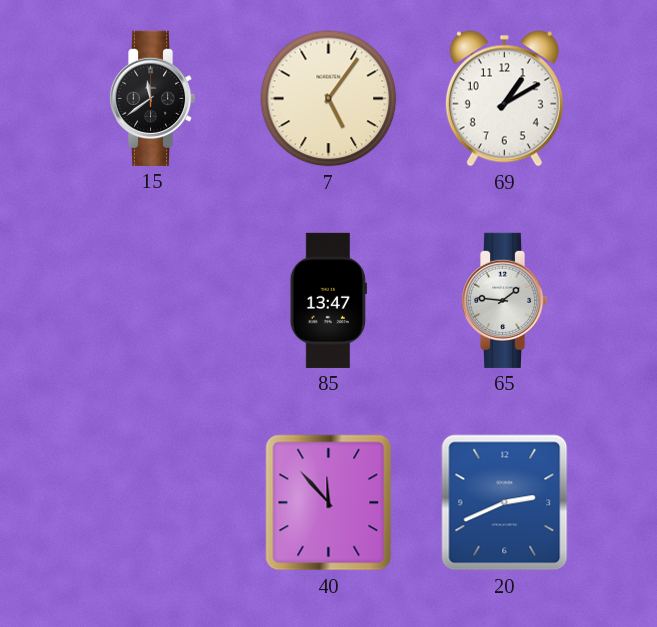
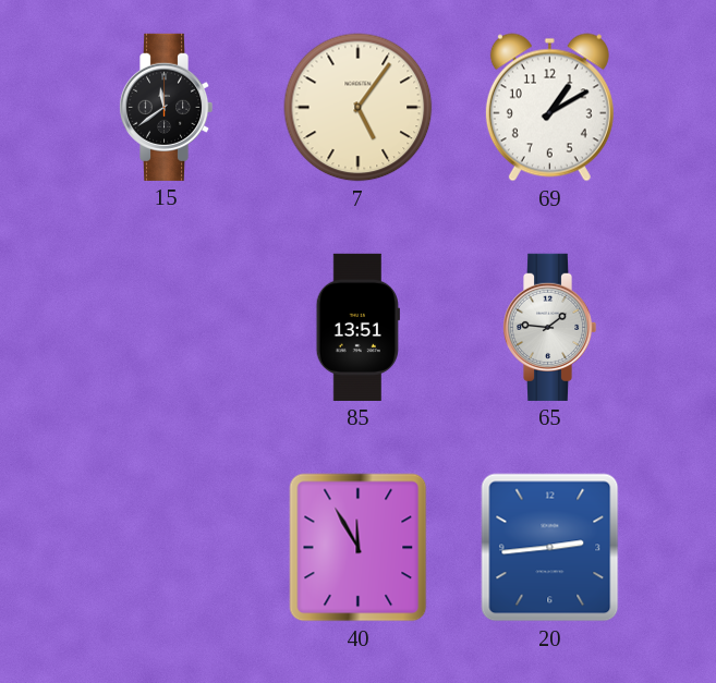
85: 13:47 -> 13:51 (357, 327)
40: 11:53 -> 11:55 (359, 548)
20: 2:41 -> 2:44 (550, 548)
